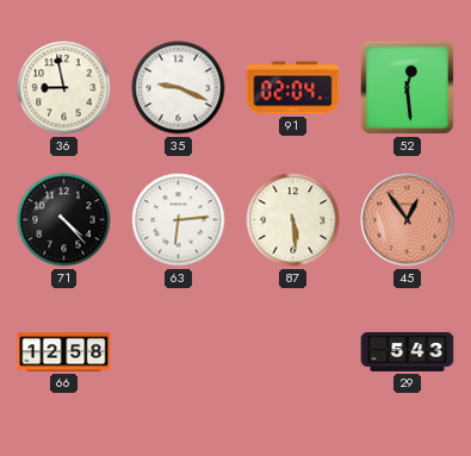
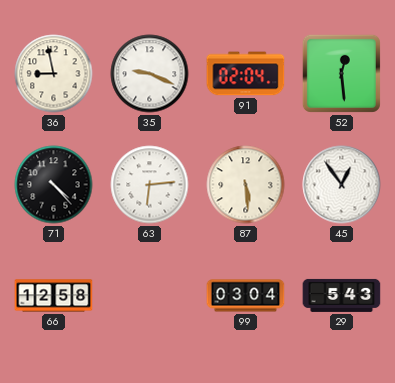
45 dial: salmon -> white (342, 185)
99: none -> 03:04 (246, 296)
